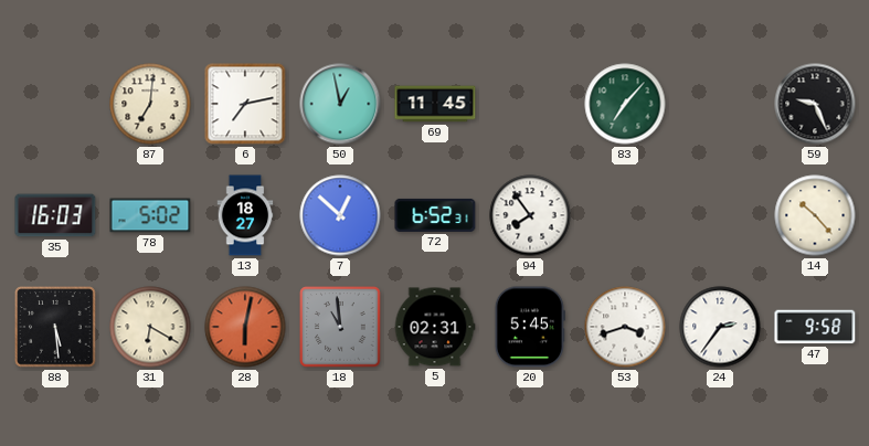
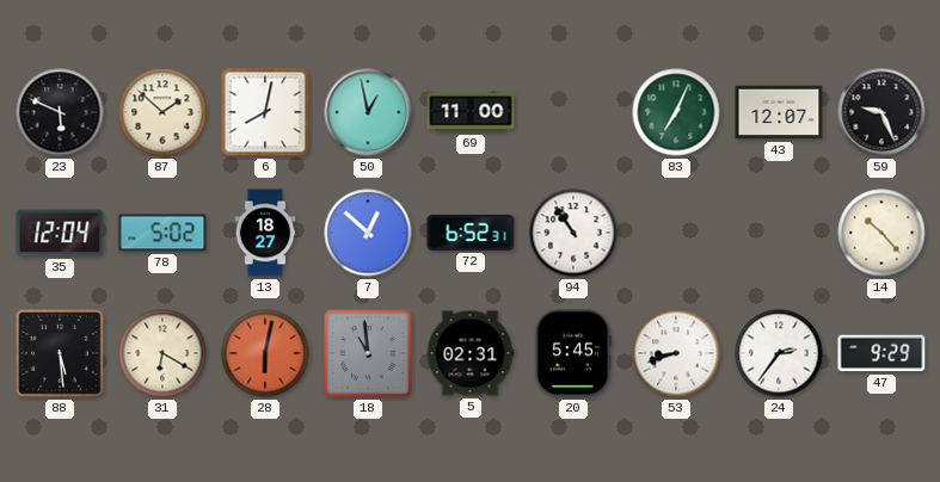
23: none -> 5:49 (60, 112)
87: 7:01 -> 1:52 (162, 112)
6: 7:13 -> 8:02 (265, 112)
69: 11:45 -> 11:00 (471, 112)
83: 7:07 -> 7:04 (676, 112)
43: none -> 12:07 (779, 112)
35: 16:03 -> 12:04 (60, 233)
94: 7:54 -> 10:54 (573, 233)
53: 3:42 -> 8:42 (676, 353)
47: 9:58 -> 9:29 (881, 353)
